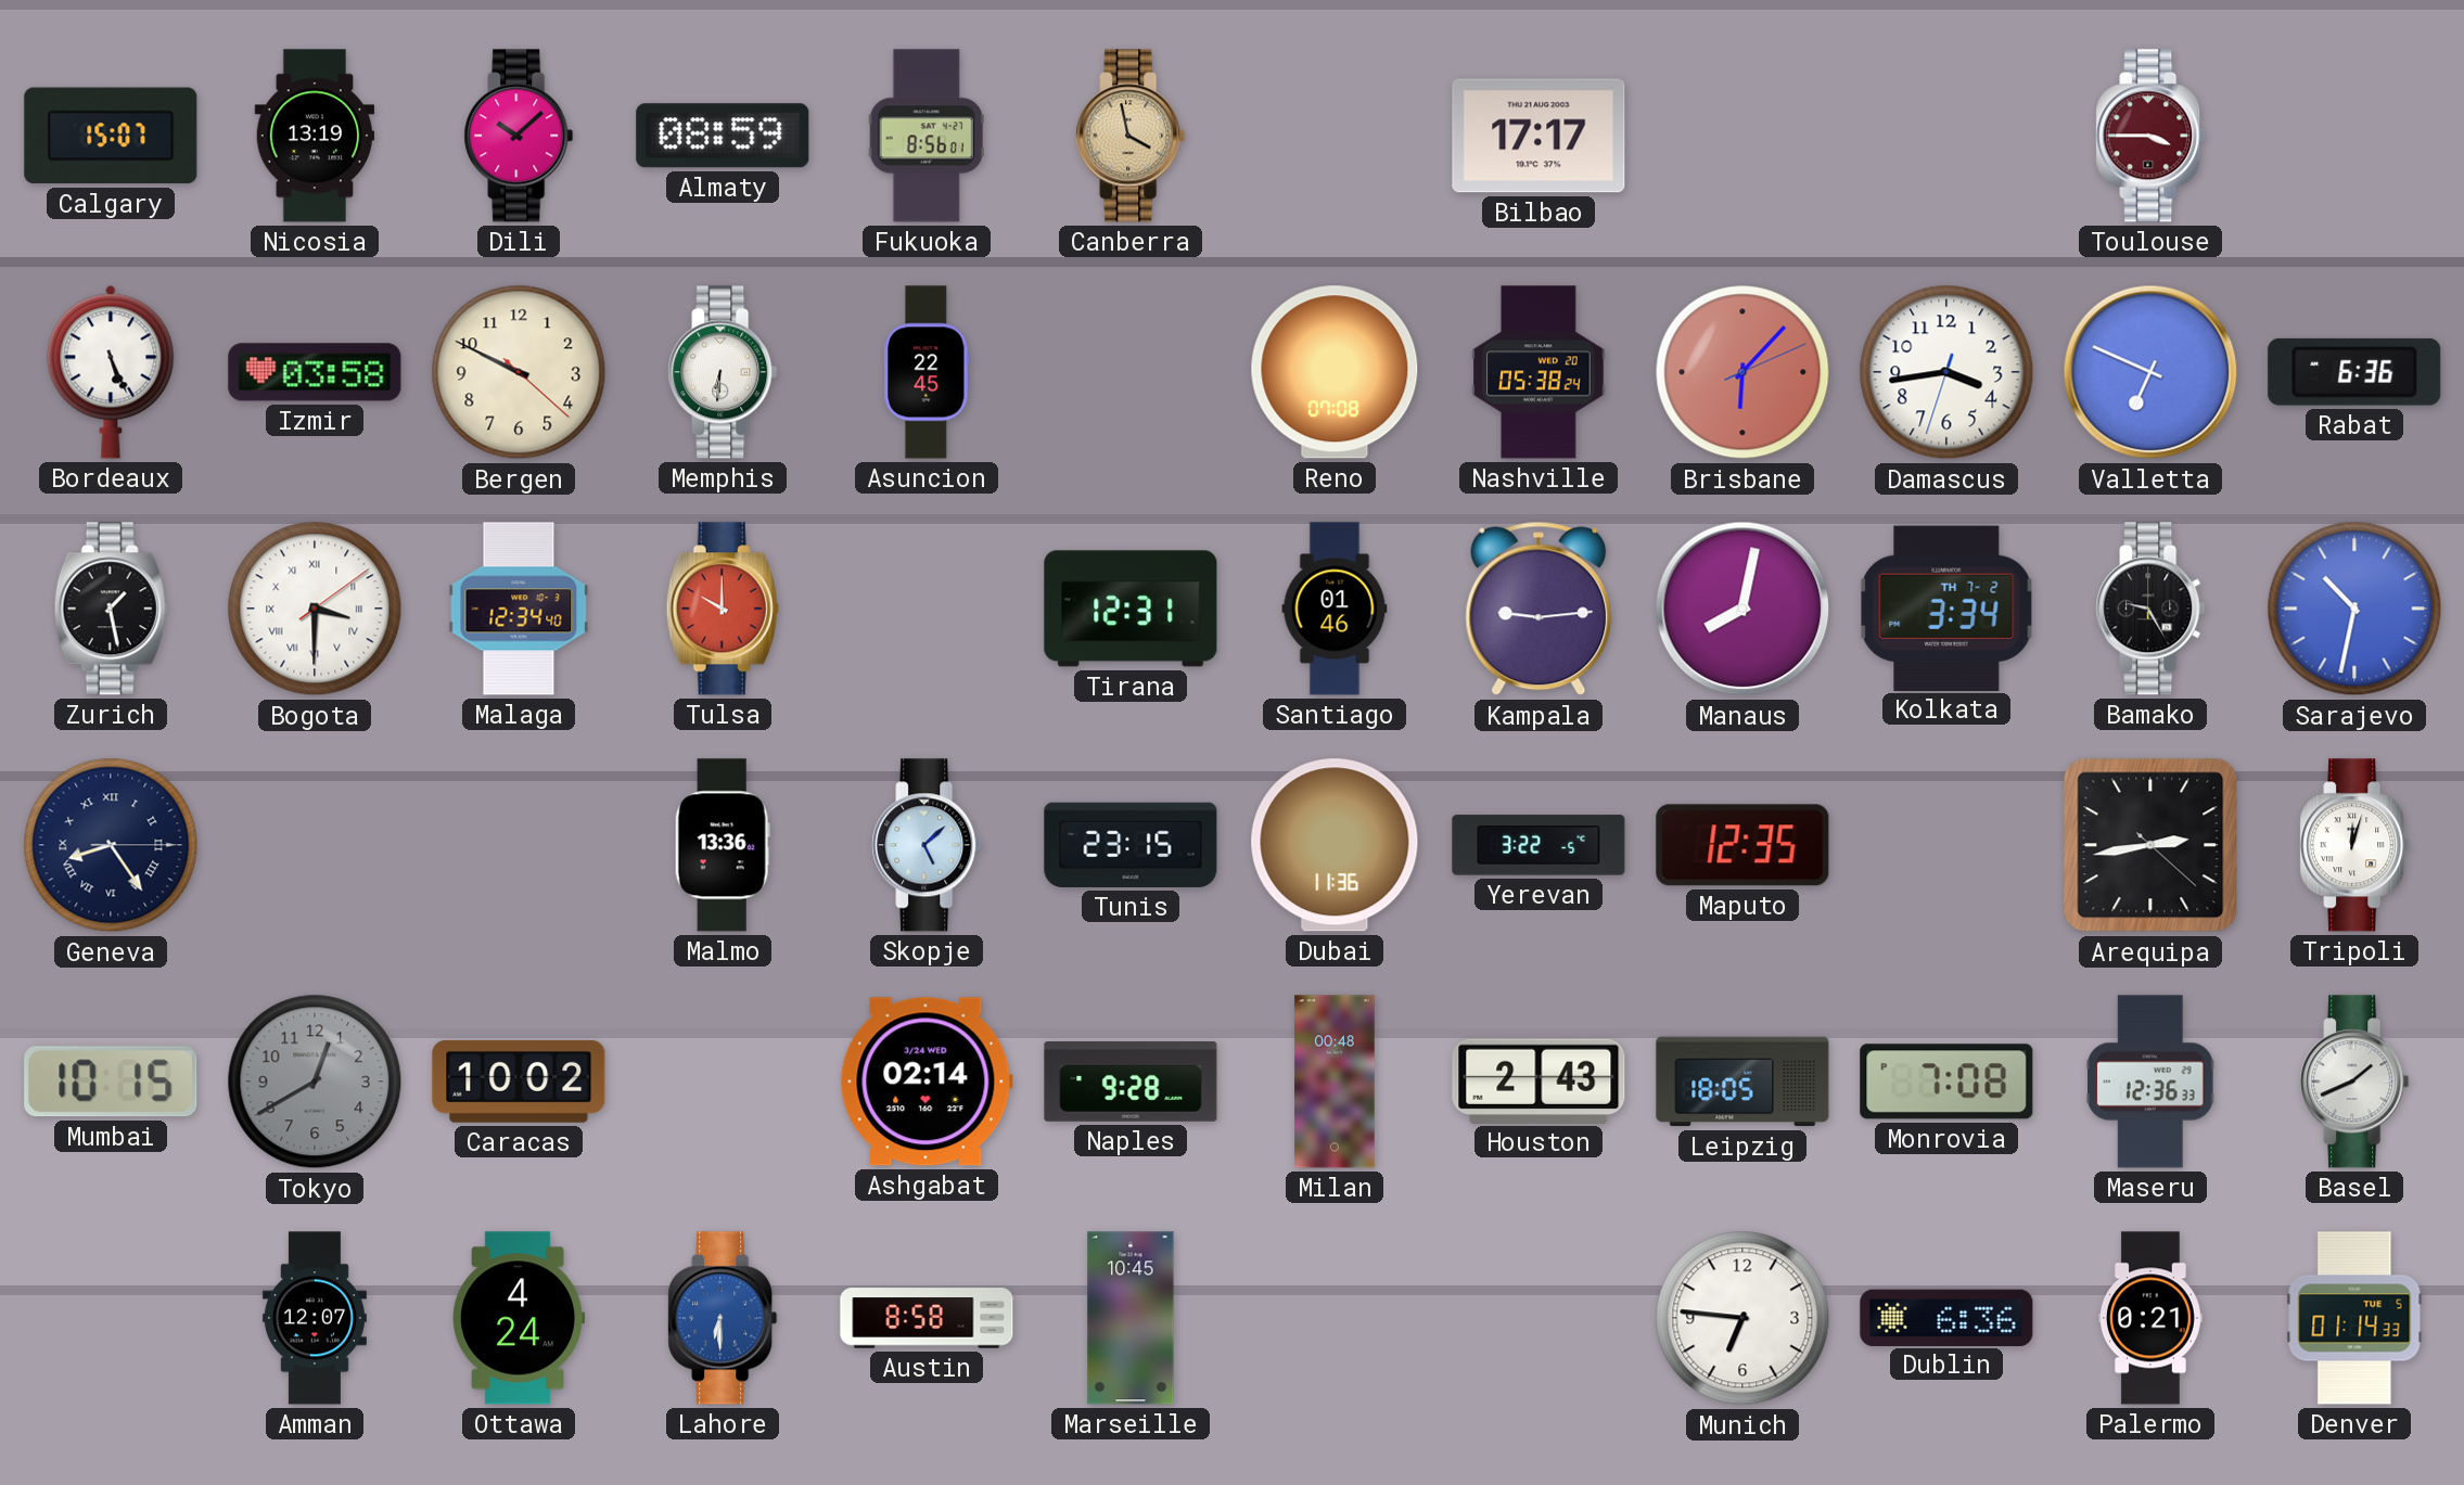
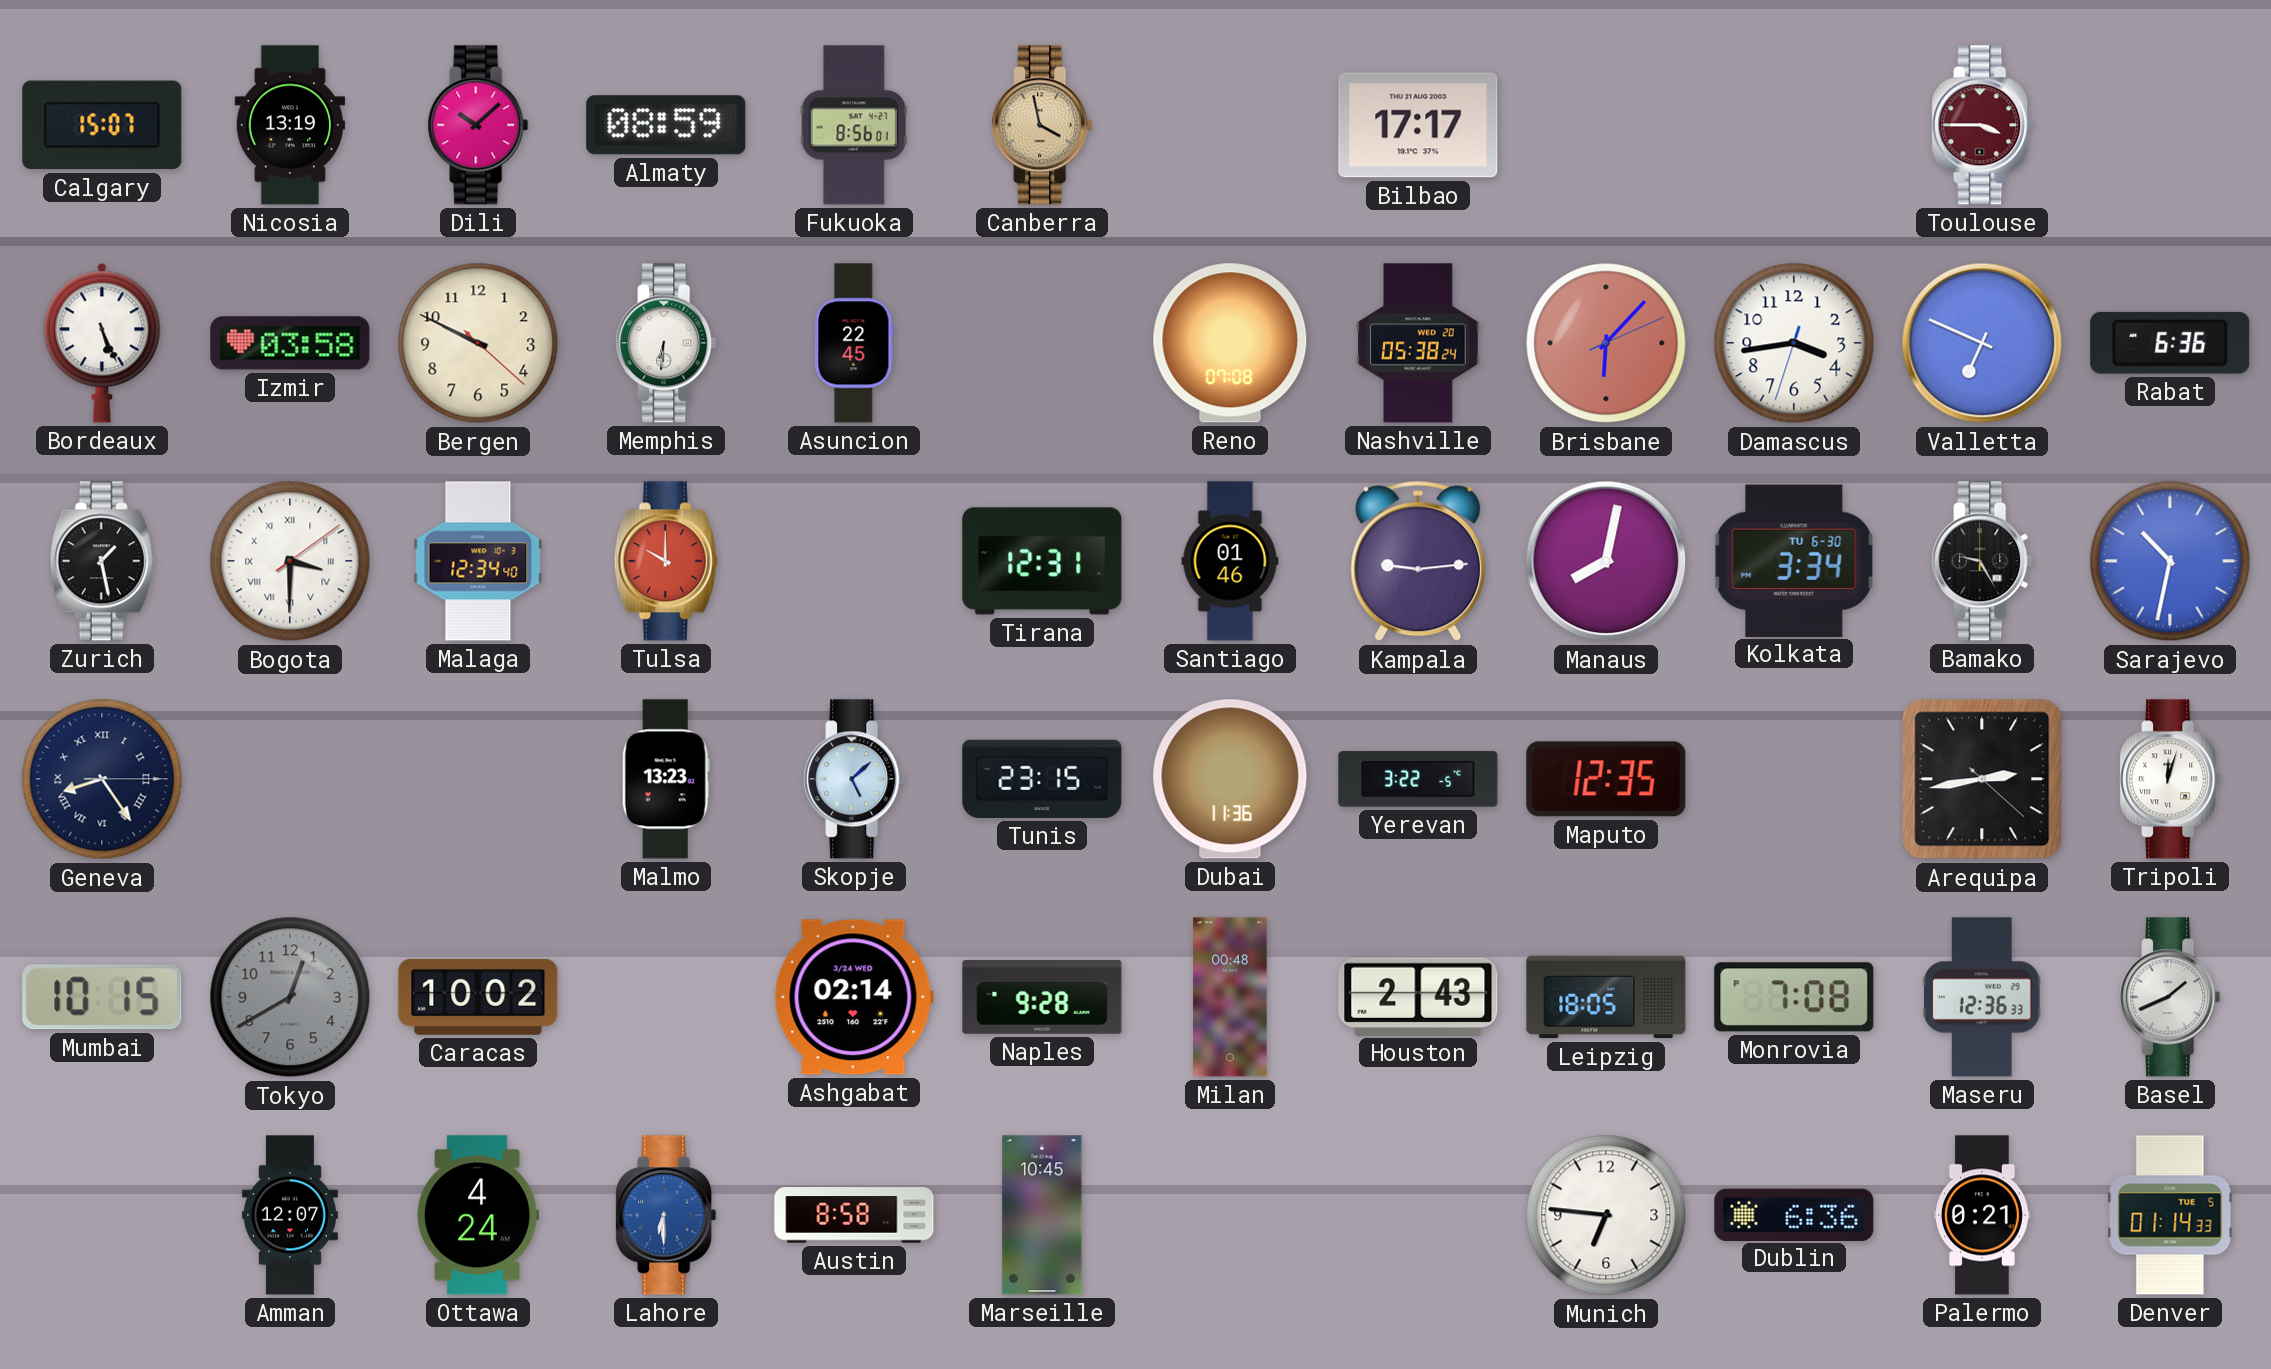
Kolkata date: TH 7-2 -> TU 6-30 (1794, 560)
Malmo: 13:36 -> 13:23 (666, 779)
